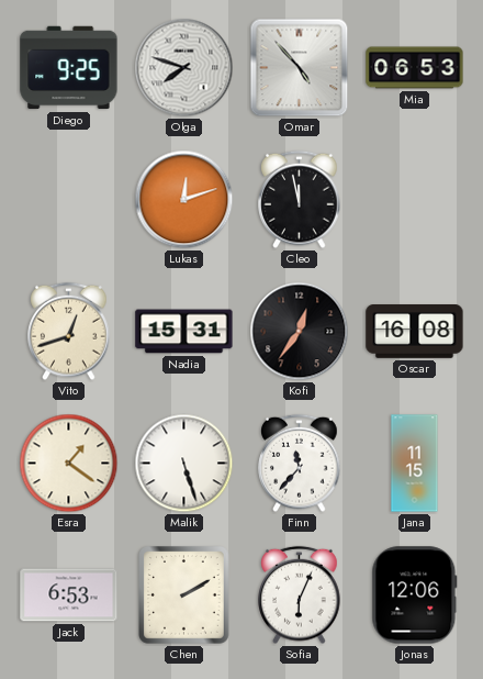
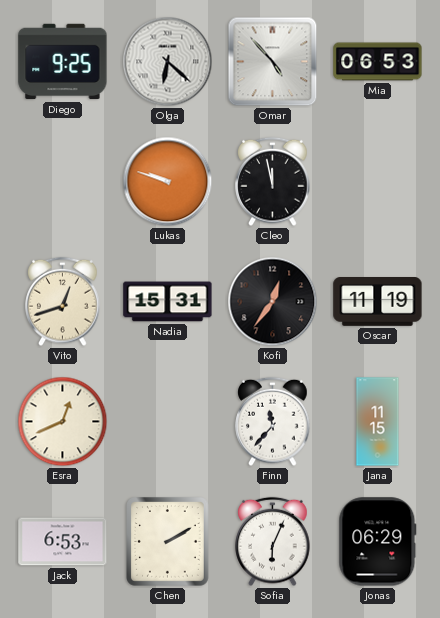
Olga: 7:48 -> 6:22 (168, 62)
Lukas: 12:12 -> 9:48 (168, 182)
Oscar: 16:08 -> 11:19 (378, 302)
Esra: 1:21 -> 12:41 (63, 422)
Malik: 5:27 -> none (184, 464)
Jonas: 12:06 -> 06:29 (378, 542)
